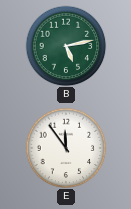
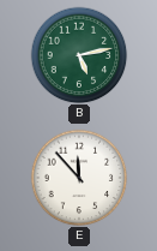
E: 11:54 -> 11:53 (79, 178)
